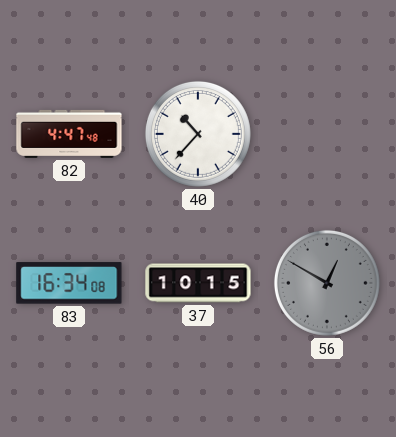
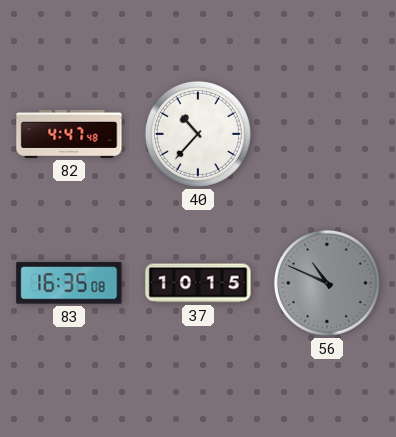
83: 16:34 -> 16:35 (69, 283)
56: 12:50 -> 10:49 (327, 283)
